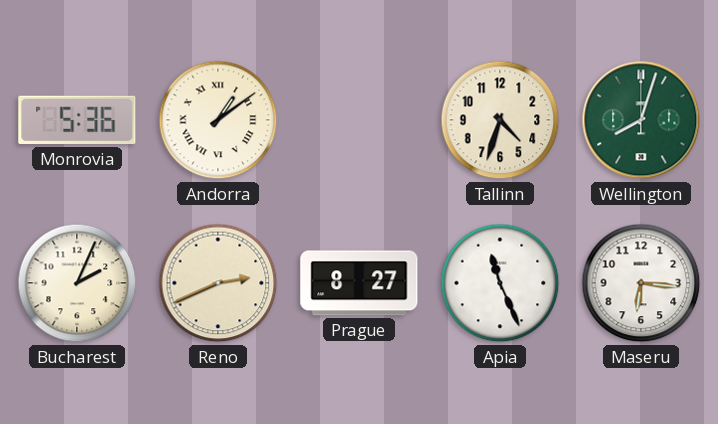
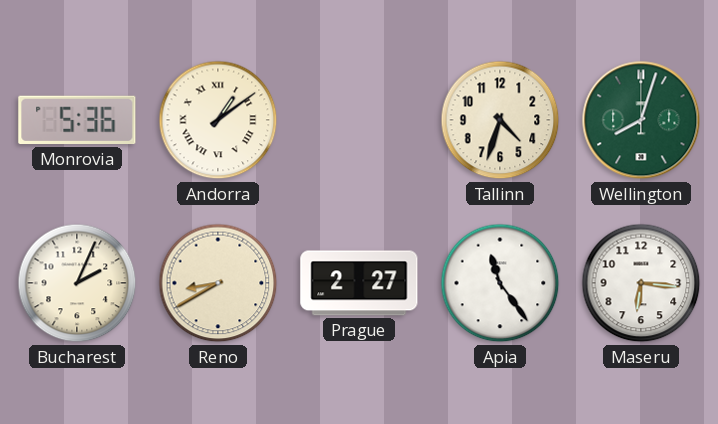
Reno: 2:41 -> 8:40 (218, 283)
Prague: 8:27 -> 2:27 (359, 283)
Apia: 11:26 -> 11:24 (500, 283)
